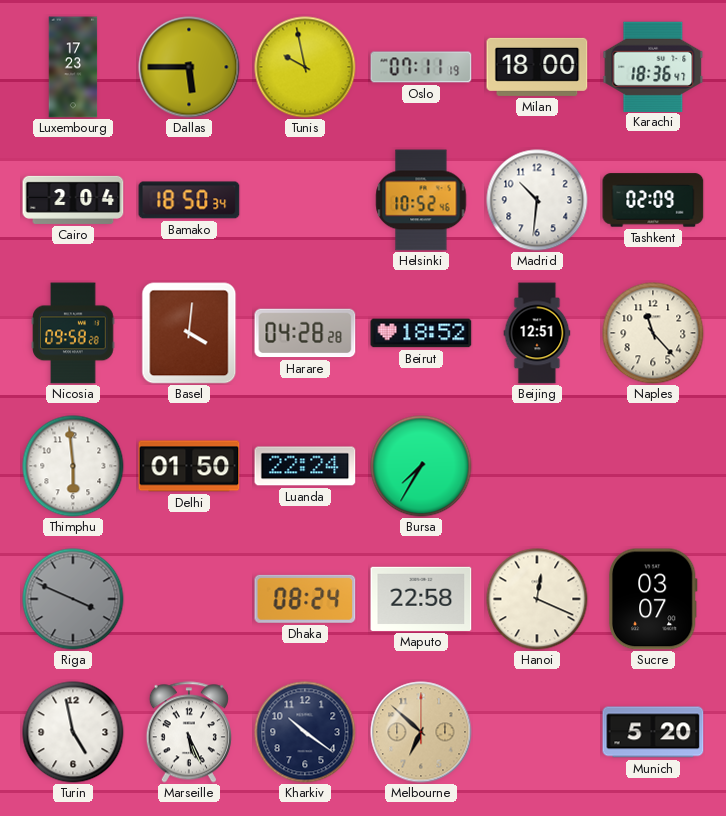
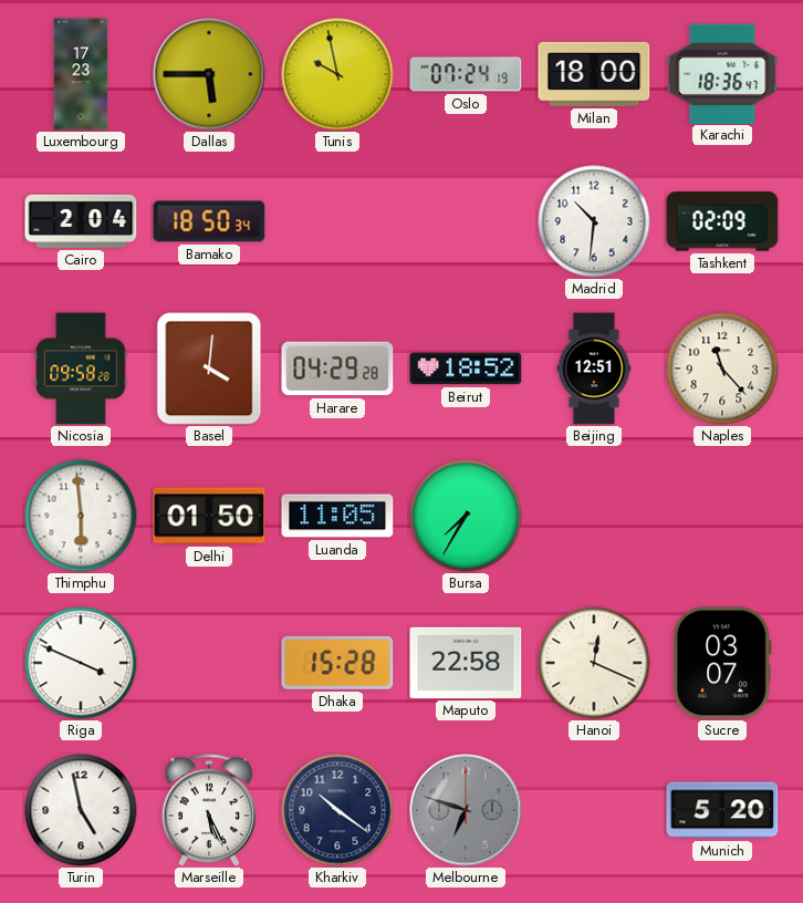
Oslo: 07:11 -> 07:24 (466, 74)
Helsinki: 10:52 -> none (421, 200)
Harare: 04:28 -> 04:29 (337, 369)
Luanda: 22:24 -> 11:05 (337, 516)
Riga dial: grey -> white (81, 663)
Dhaka: 08:24 -> 15:28 (337, 663)
Melbourne: 6:52 -> 6:48 (466, 810)
Melbourne dial: champagne -> grey (466, 810)
